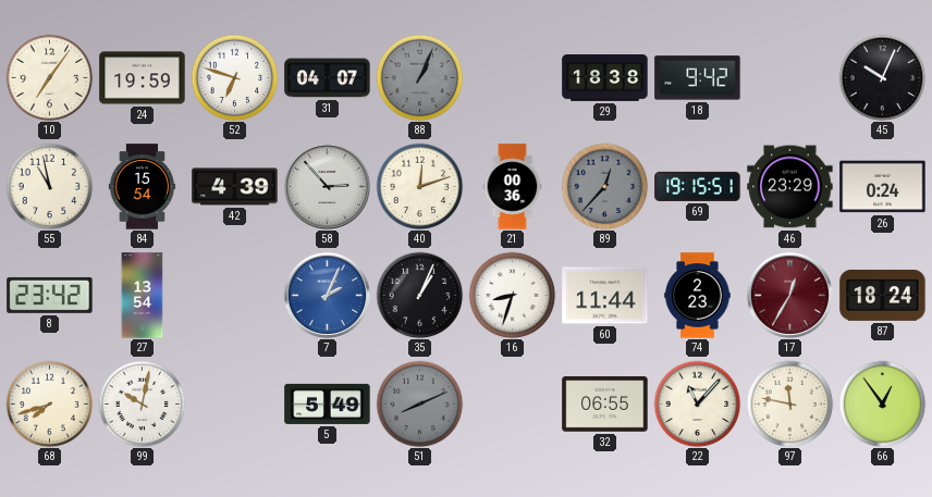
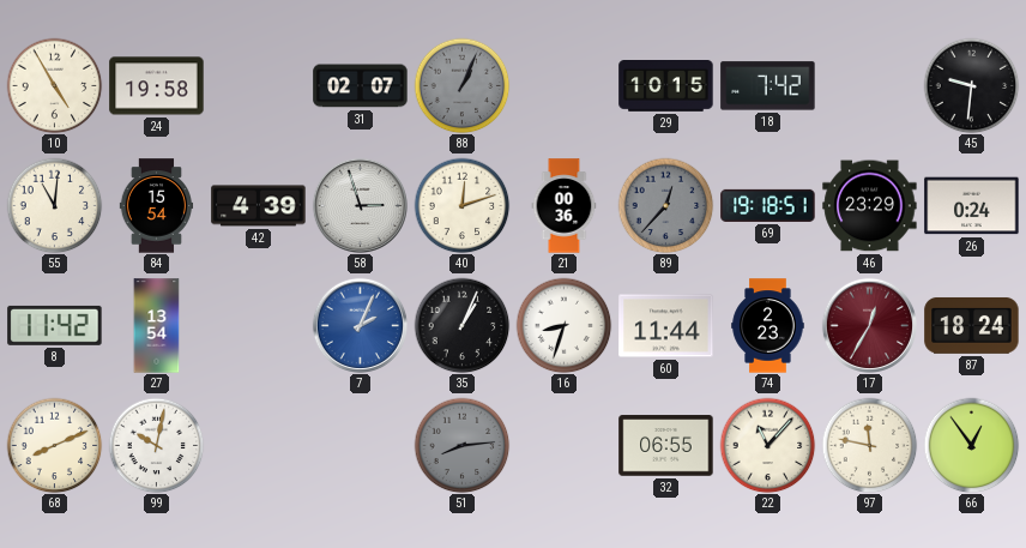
10: 7:06 -> 4:55 (54, 85)
24: 19:59 -> 19:58 (157, 86)
52: 6:48 -> none (234, 77)
31: 04:07 -> 02:07 (361, 86)
29: 18:38 -> 10:15 (666, 86)
18: 9:42 -> 7:42 (768, 86)
45: 10:04 -> 9:31 (971, 85)
55: 10:58 -> 11:01 (54, 205)
58: 2:53 -> 2:57 (360, 205)
69: 19:15 -> 19:18 (768, 205)
8: 23:42 -> 11:42 (55, 325)
68: 7:42 -> 8:11 (54, 445)
5: 5:49 -> none (328, 403)
51: 8:11 -> 8:14 (461, 445)
